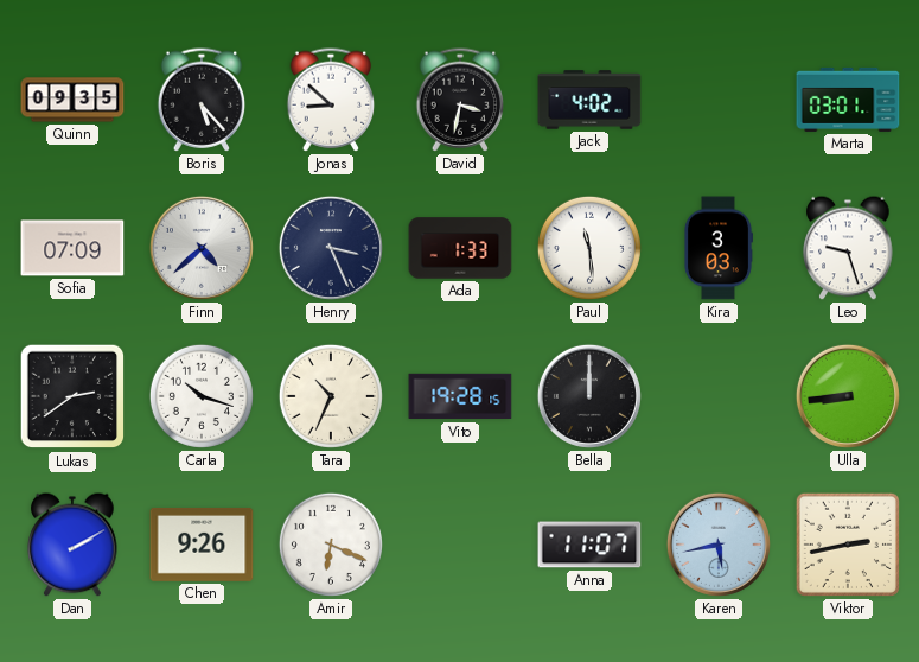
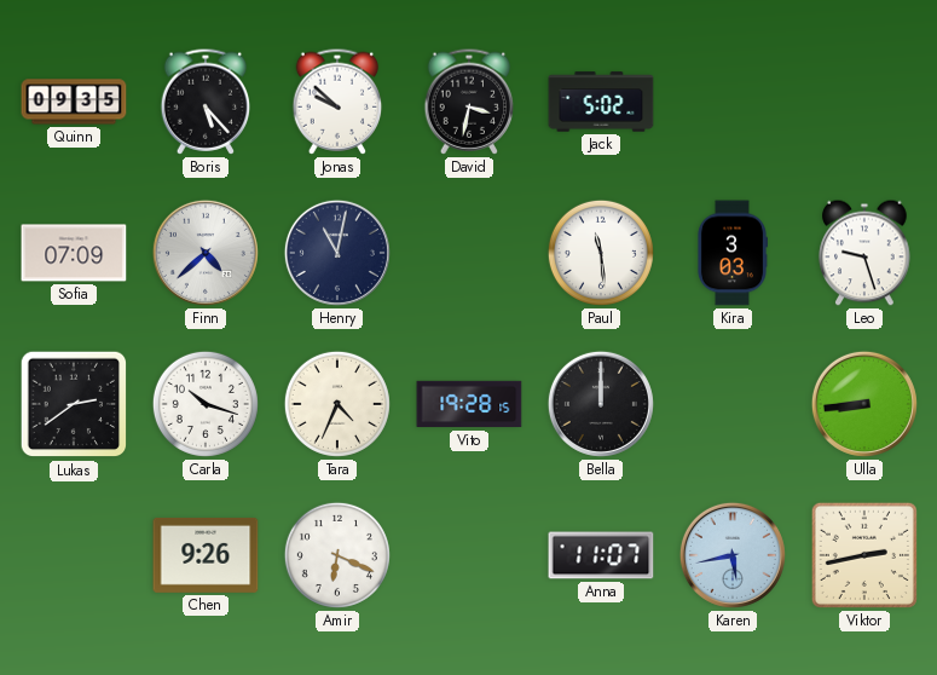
Jonas: 8:52 -> 9:52 (337, 102)
Jack: 4:02 -> 5:02 (601, 102)
Marta: 03:01 -> none (848, 100)
Henry: 3:26 -> 11:02 (337, 253)
Ada: 1:33 -> none (460, 248)
Tara: 10:34 -> 4:34 (337, 404)
Dan: 2:10 -> none (72, 545)
